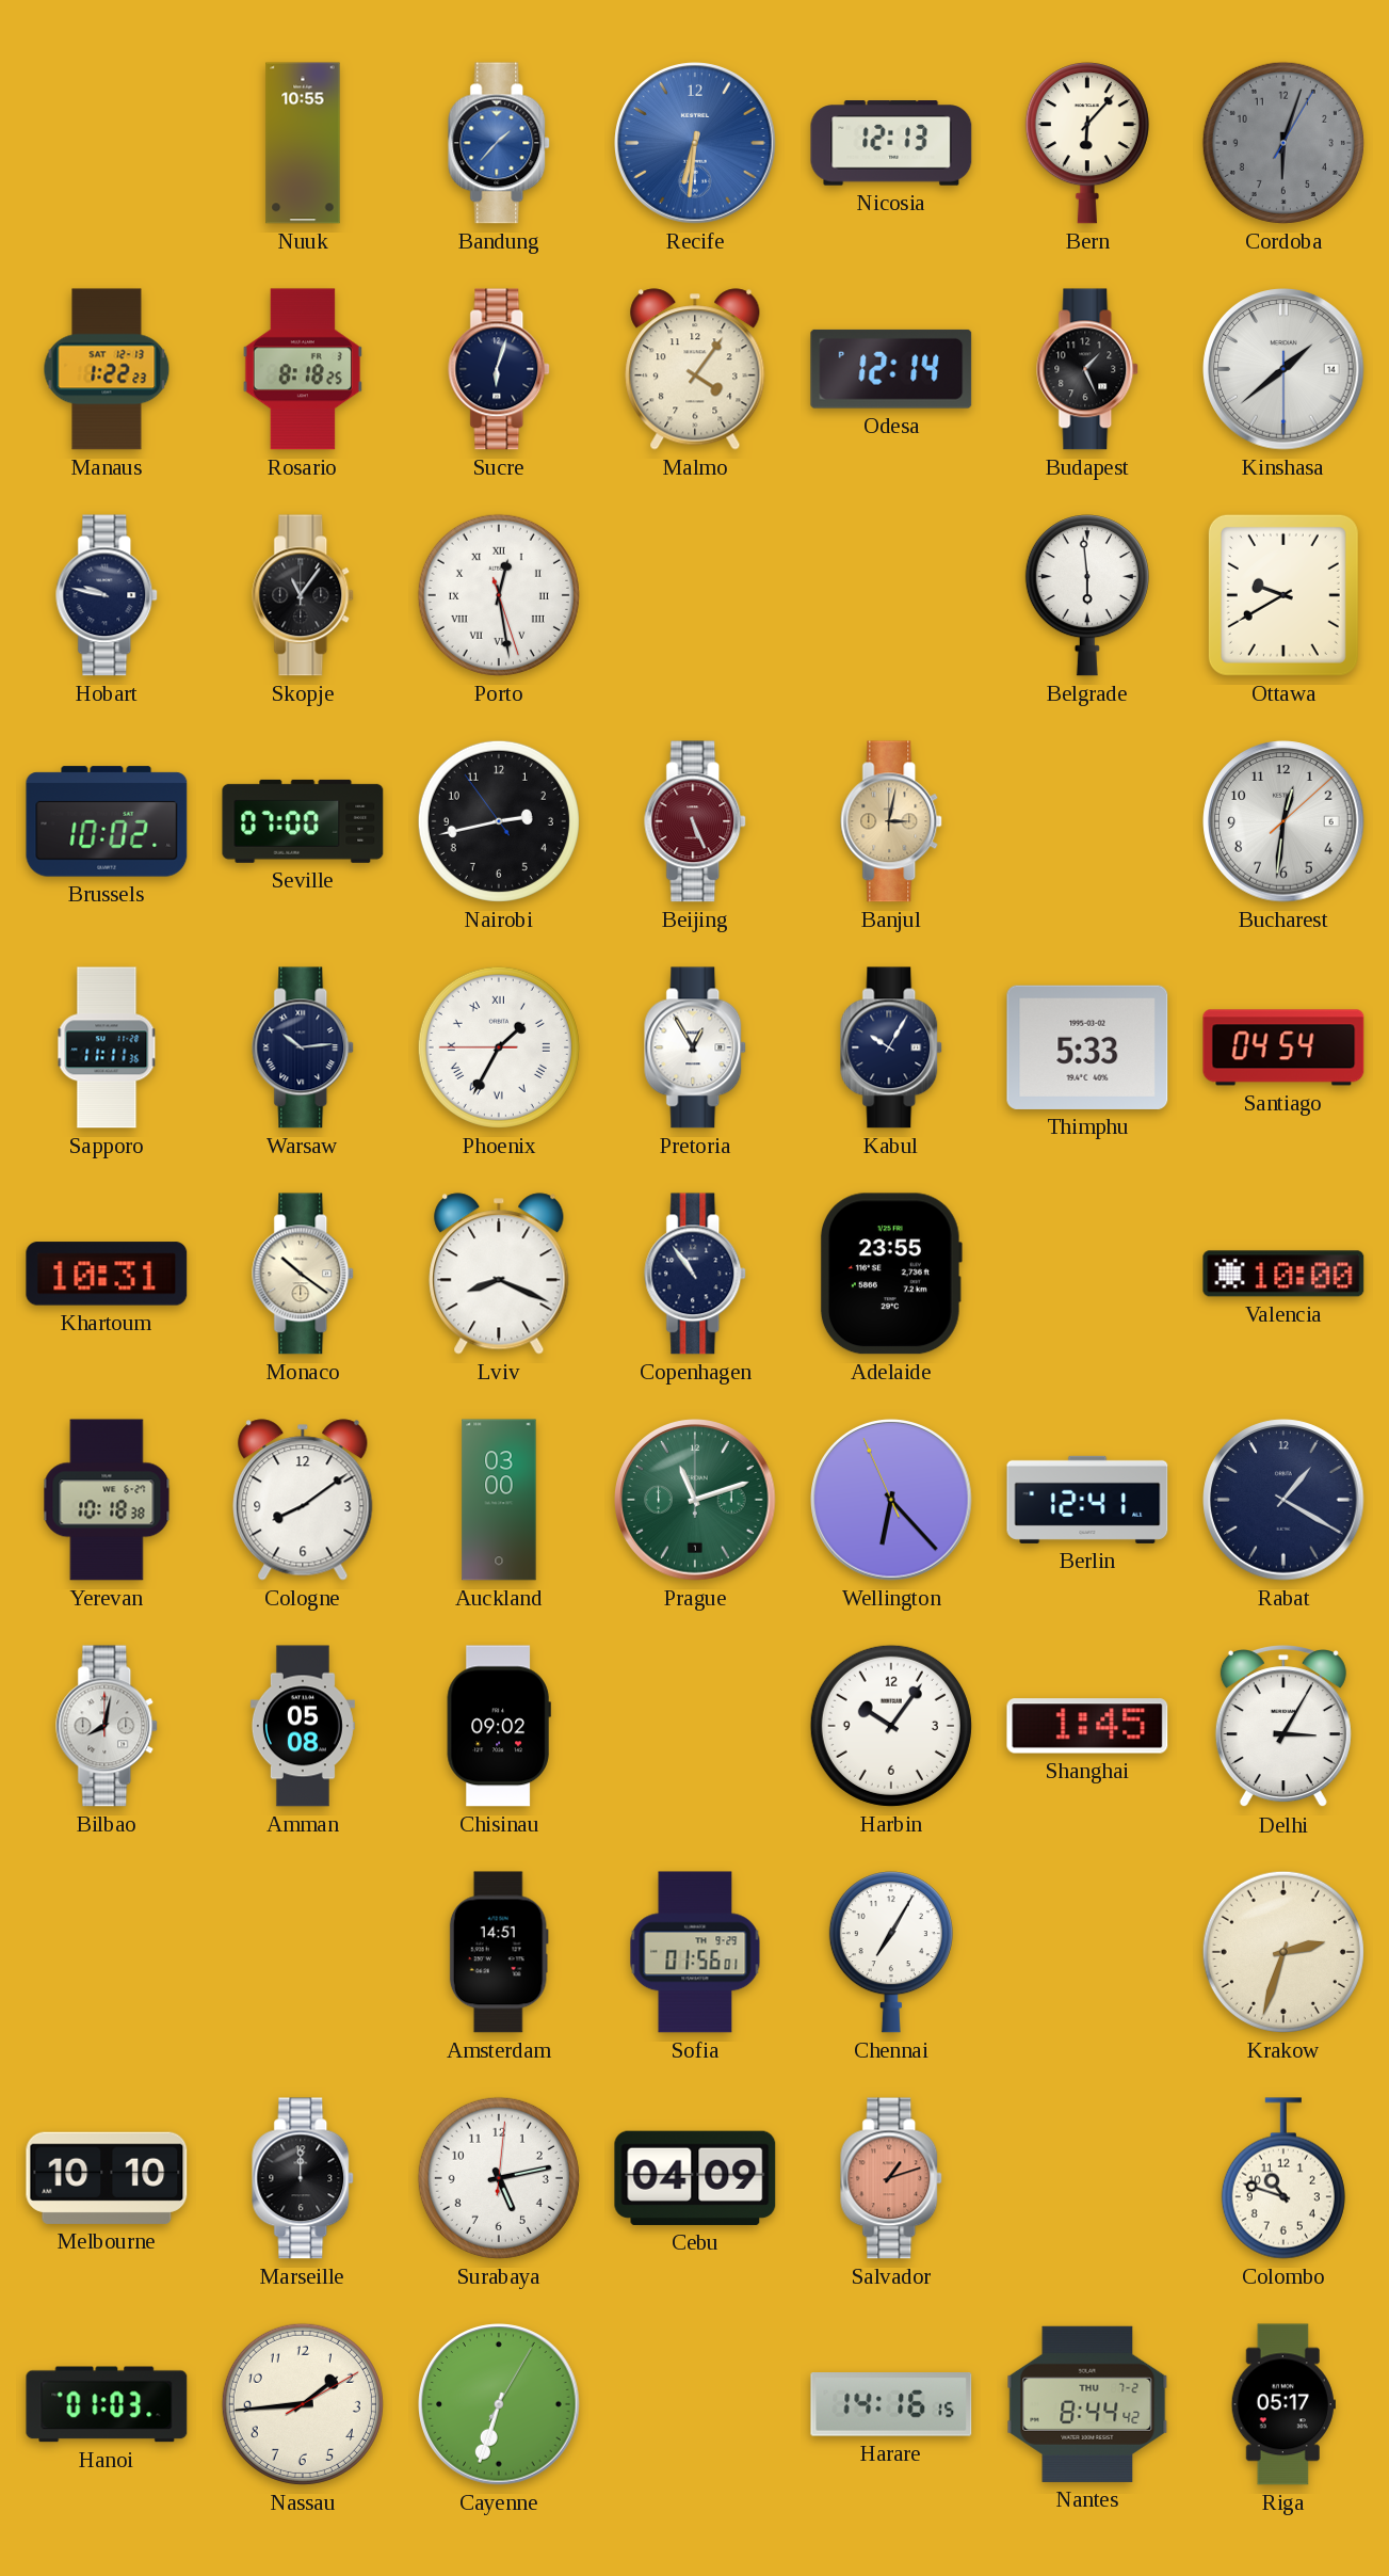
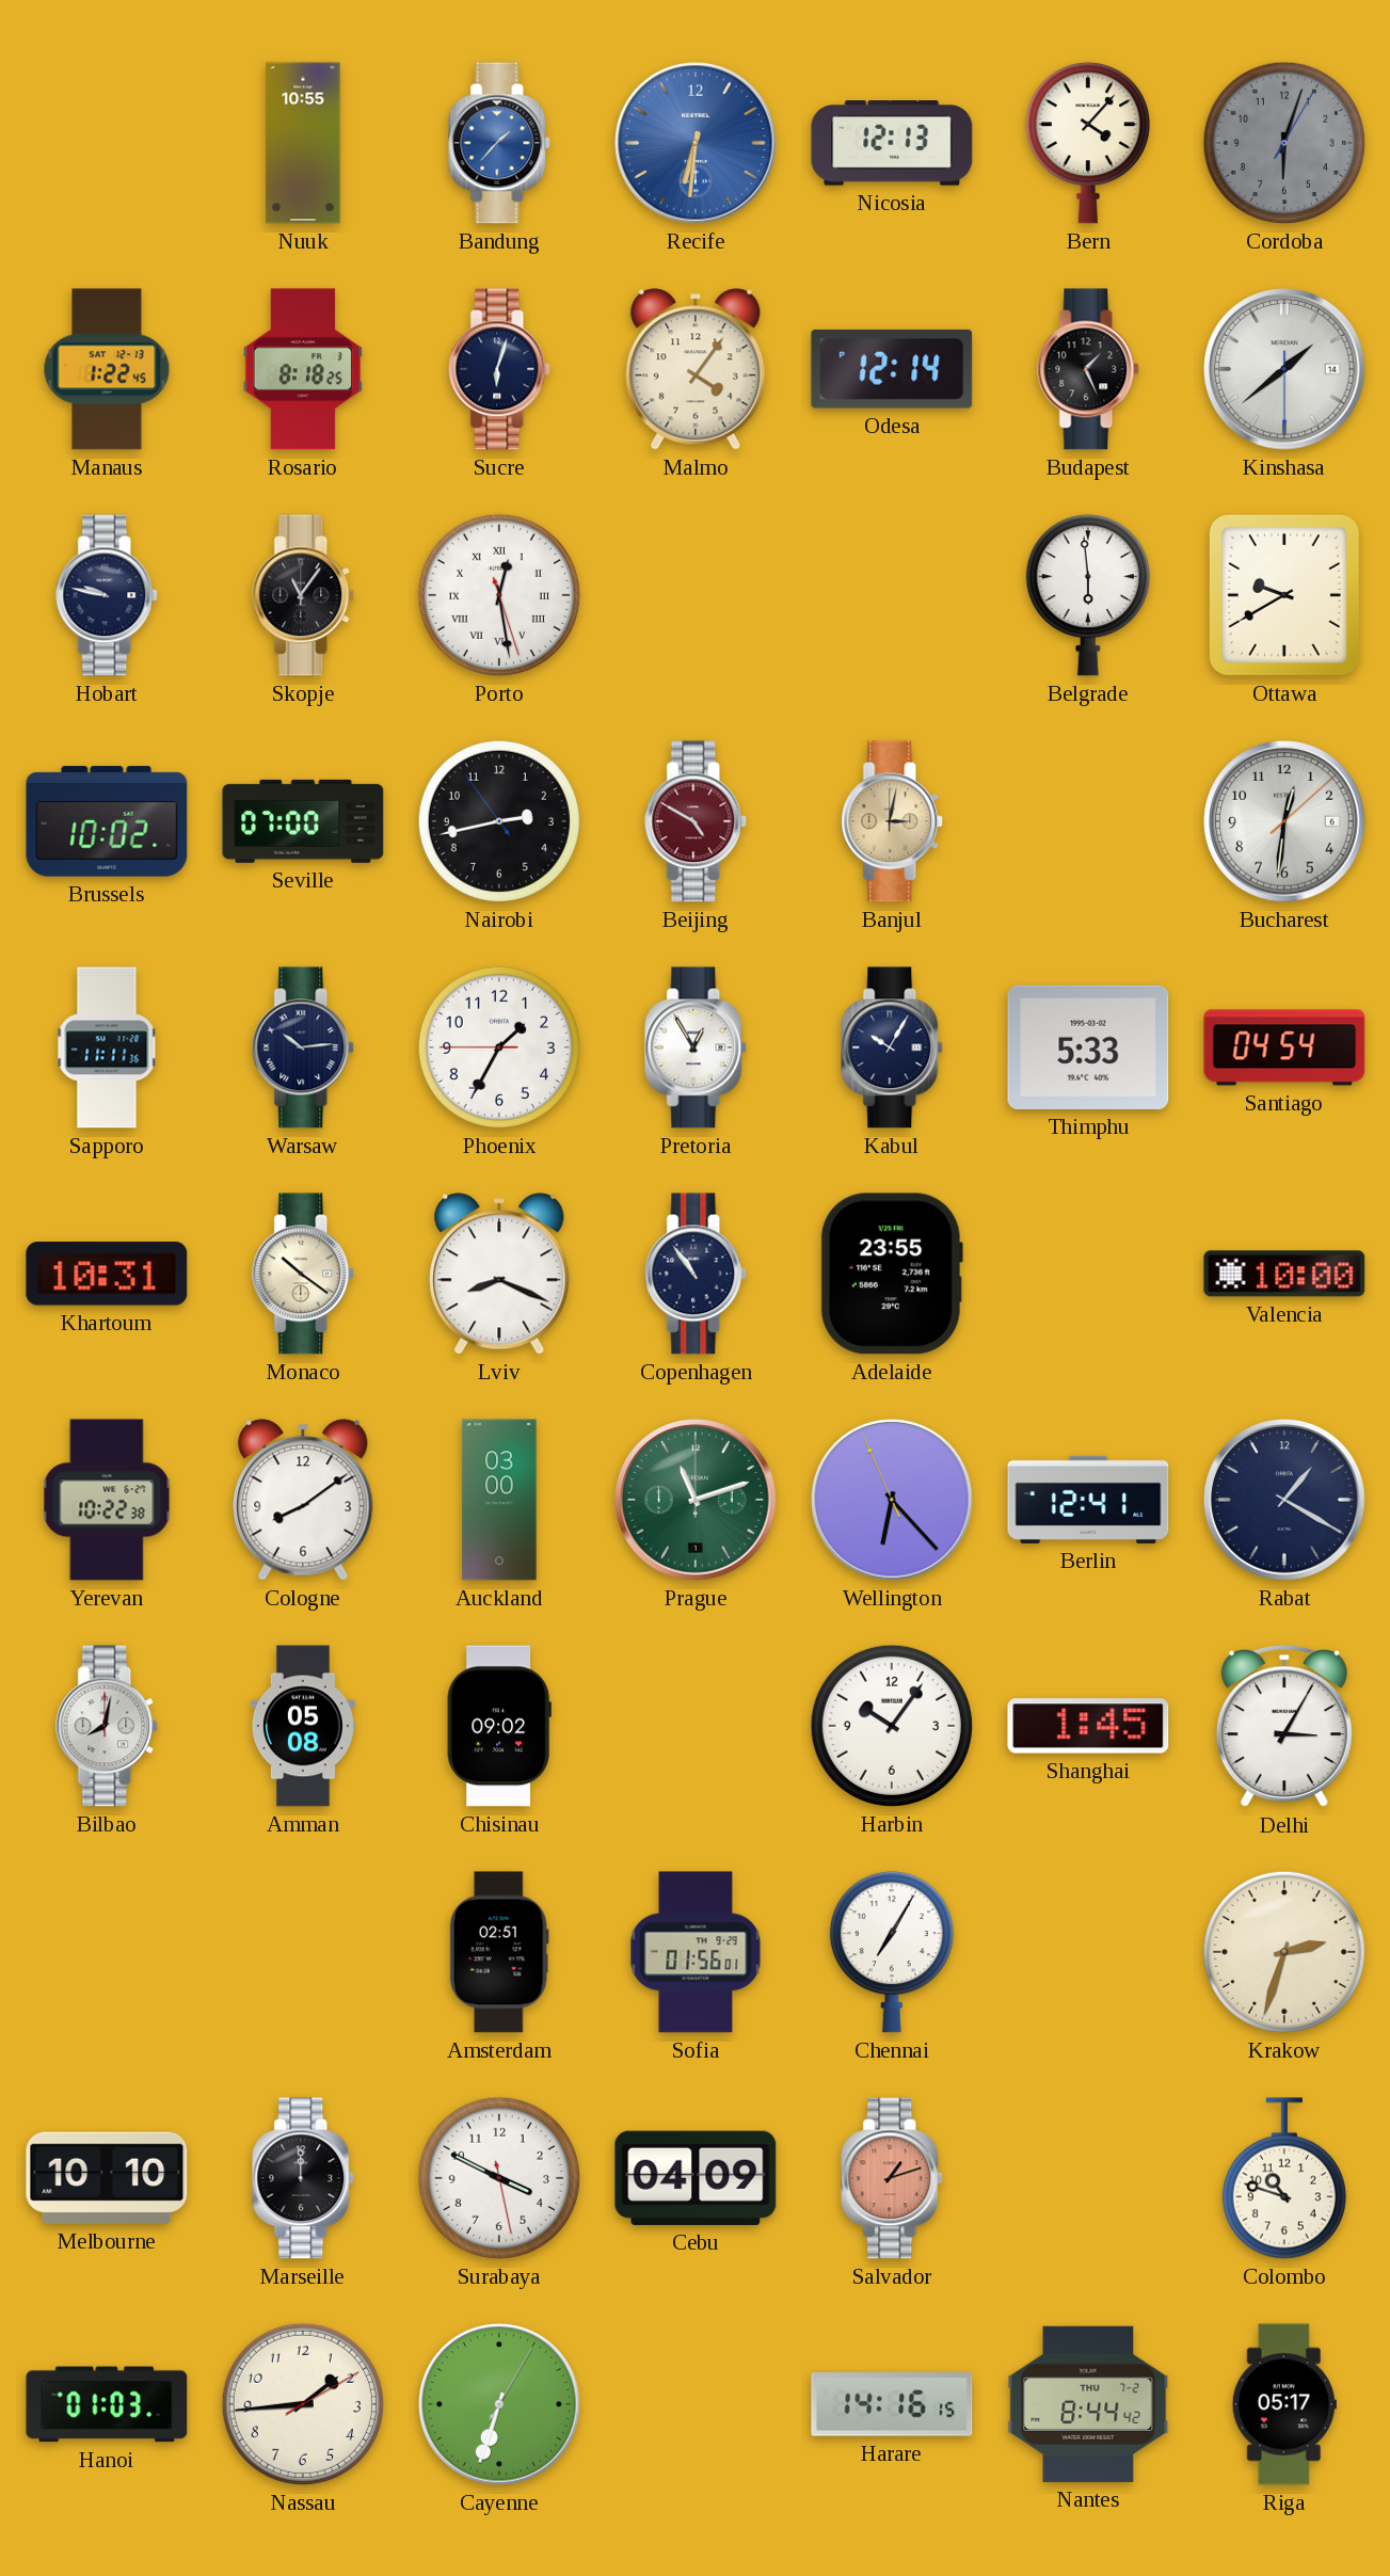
Bern: 6:07 -> 4:07 (1088, 143)
Manaus: 1:22:23 -> 1:22:45 (107, 369)
Beijing: 5:26 -> 4:50 (697, 821)
Phoenix numerals: Roman -> Arabic (499, 1047)
Yerevan: 10:18 -> 10:22 (107, 1500)
Amsterdam: 14:51 -> 02:51 (499, 1952)
Surabaya: 5:13 -> 3:49 (499, 2178)
